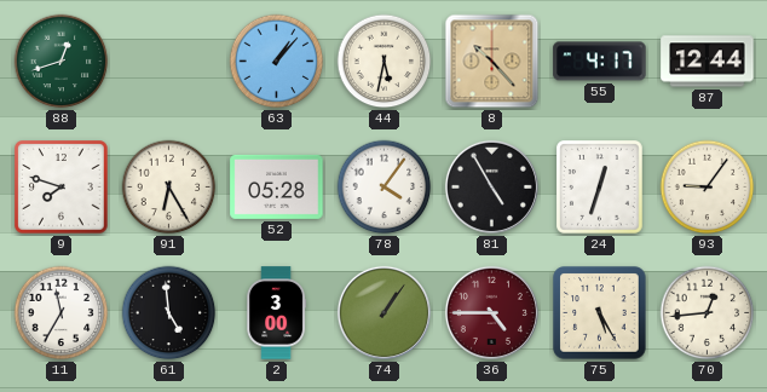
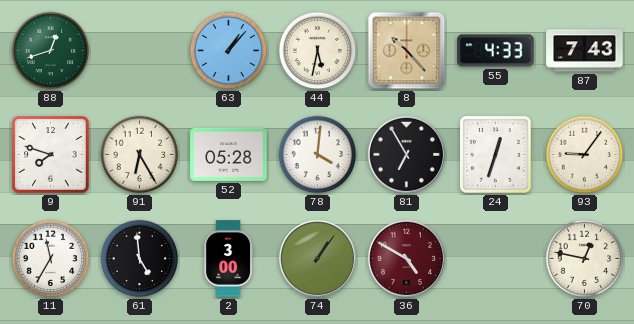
55: 4:17 -> 4:33 (496, 51)
87: 12:44 -> 7:43 (585, 51)
78: 4:06 -> 4:01 (318, 155)
81: 4:55 -> 6:55 (406, 154)
36: 4:45 -> 4:50 (406, 258)
75: 5:25 -> none (600, 313)
70: 12:44 -> 12:47 (585, 259)
